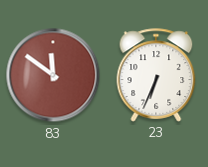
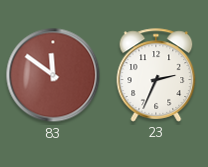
23: 6:34 -> 2:34 (156, 75)
